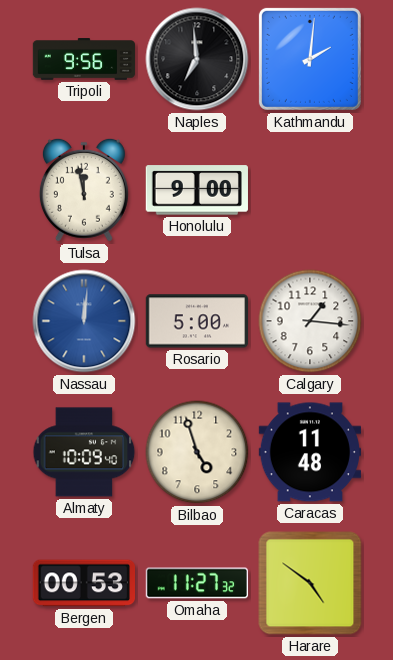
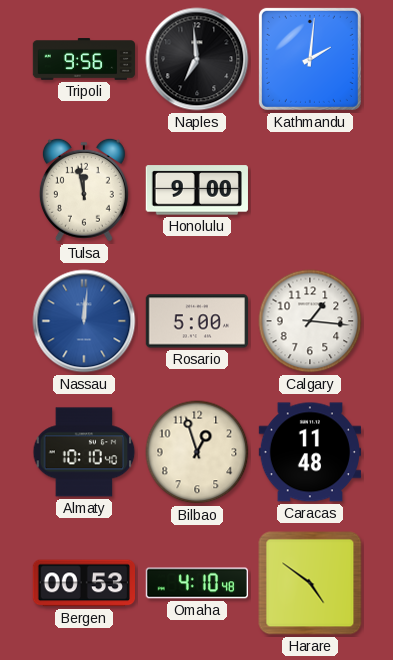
Almaty: 10:09 -> 10:10 (84, 452)
Bilbao: 4:57 -> 12:57 (197, 452)
Omaha: 11:27 -> 4:10 (197, 583)
